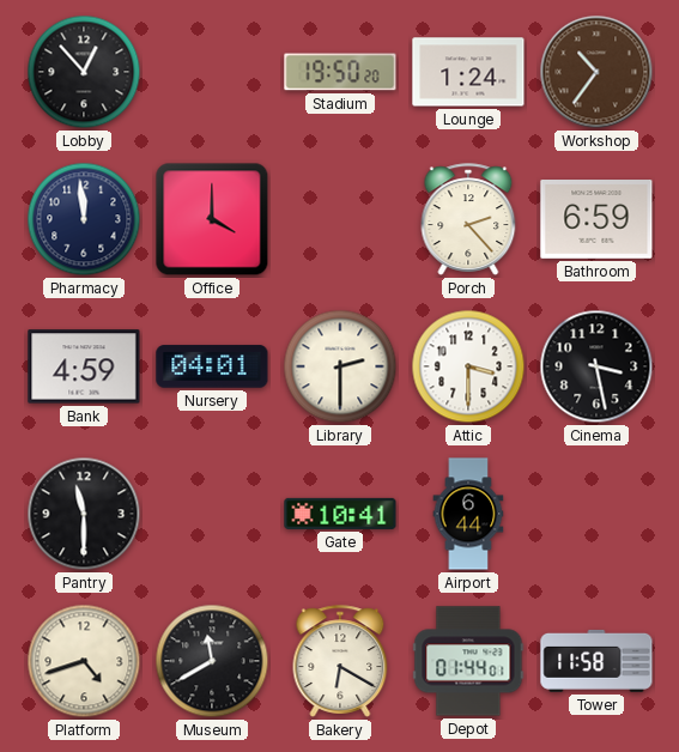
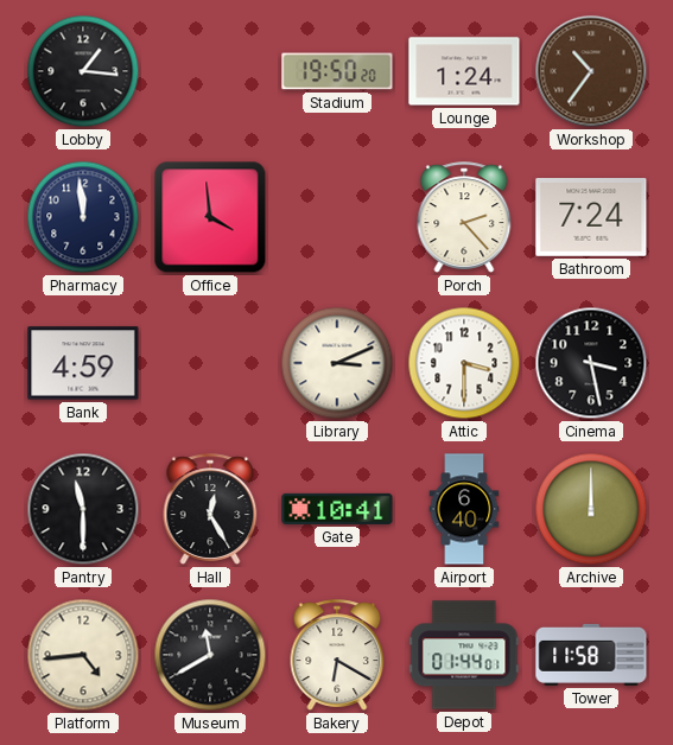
Lobby: 12:53 -> 1:16 (83, 71)
Office: 4:00 -> 3:59 (210, 217)
Bathroom: 6:59 -> 7:24 (591, 218)
Nursery: 04:01 -> none (212, 366)
Library: 2:30 -> 3:11 (337, 363)
Hall: none -> 12:25 (210, 509)
Airport: 6:44 -> 6:40 (464, 509)
Archive: none -> 12:00 (591, 509)
Platform: 4:42 -> 4:44 (83, 655)
